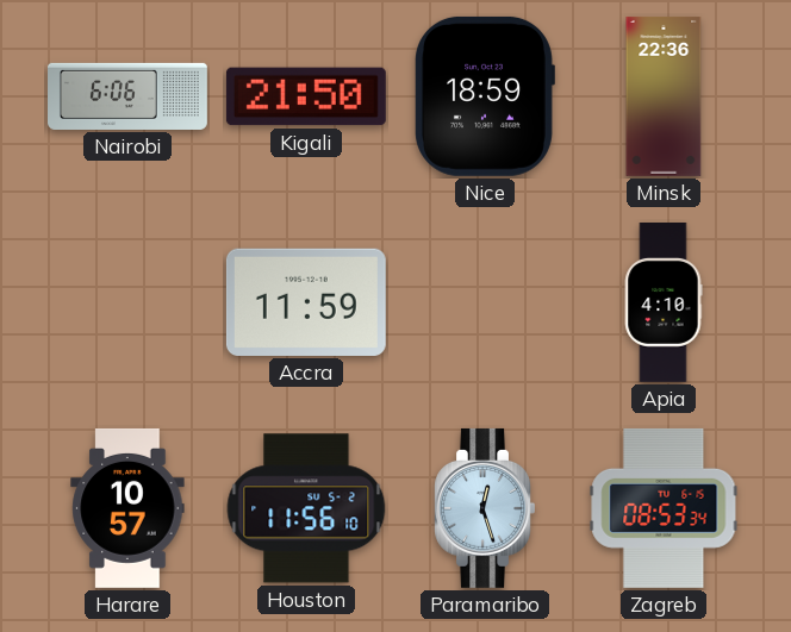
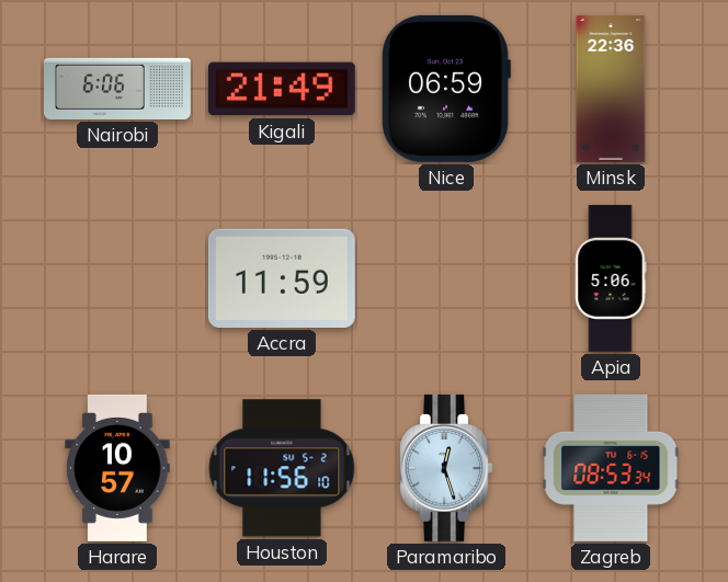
Kigali: 21:50 -> 21:49 (282, 89)
Nice: 18:59 -> 06:59 (446, 89)
Apia: 4:10 -> 5:06 (611, 278)
